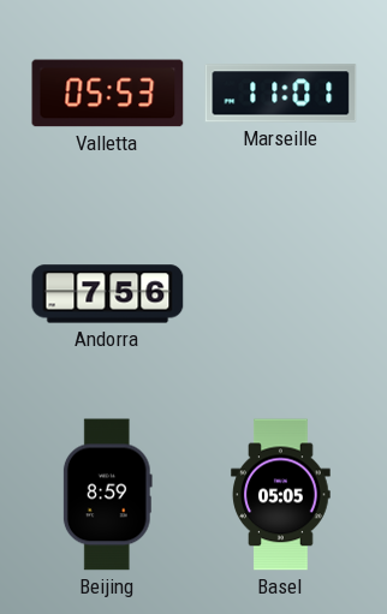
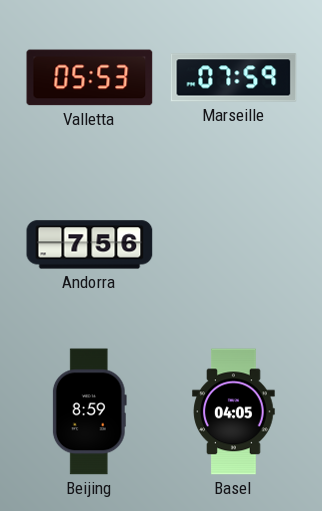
Marseille: 11:01 -> 07:59 (234, 78)
Basel: 05:05 -> 04:05 (234, 412)
